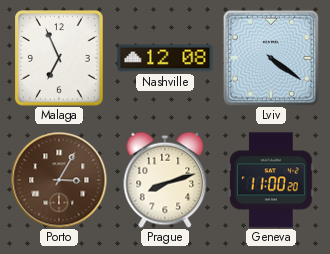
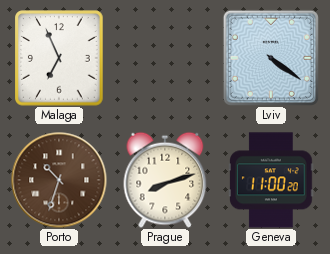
Nashville: 12:08 -> none (165, 58)
Porto: 3:05 -> 10:33 (59, 180)
